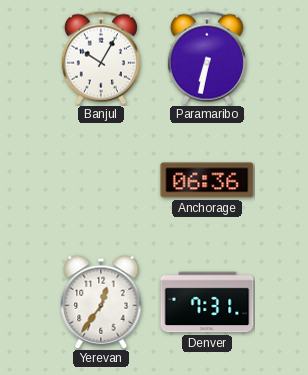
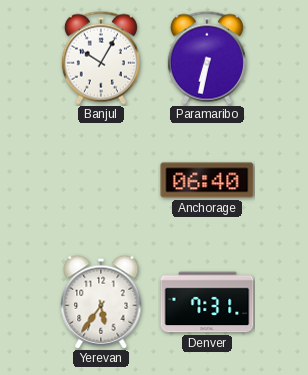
Anchorage: 06:36 -> 06:40 (207, 180)
Yerevan: 12:36 -> 5:36 (101, 302)
